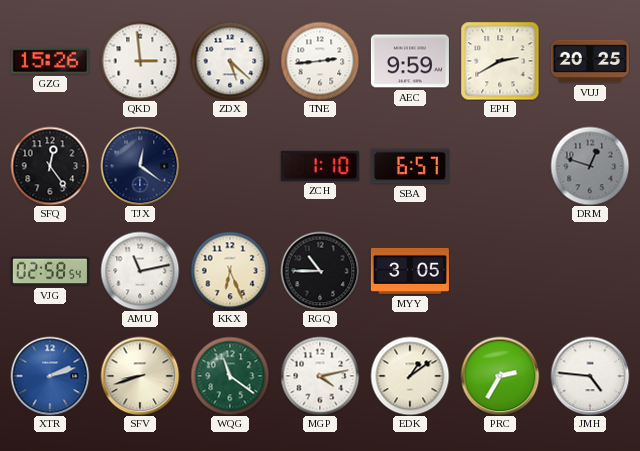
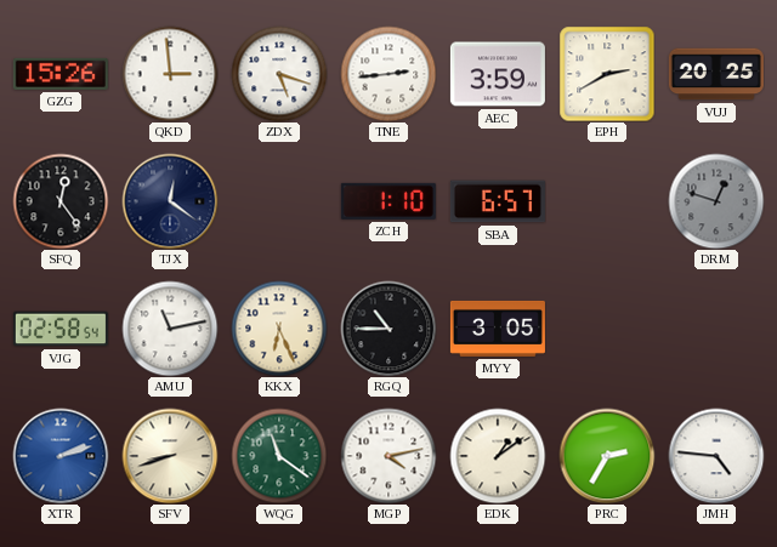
ZDX: 5:22 -> 5:18 (279, 74)
AEC: 9:59 -> 3:59 (498, 74)
